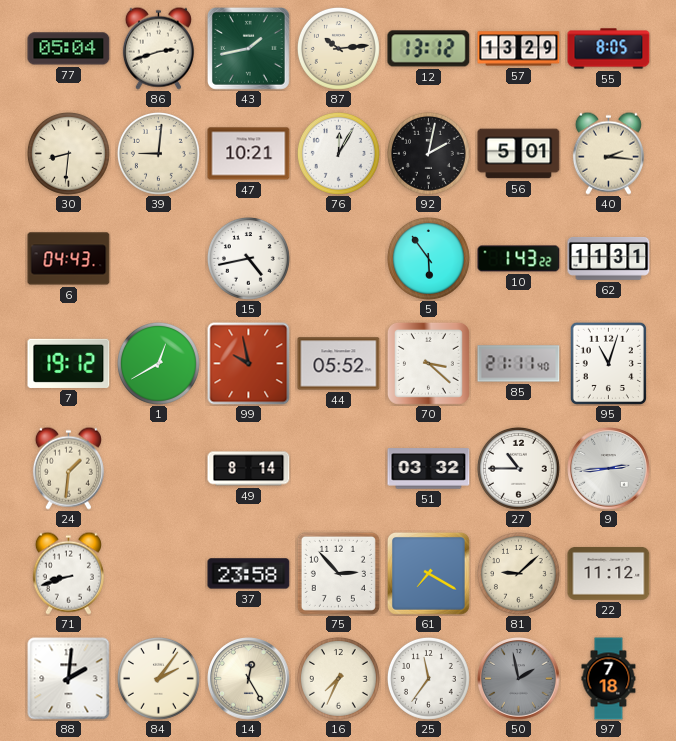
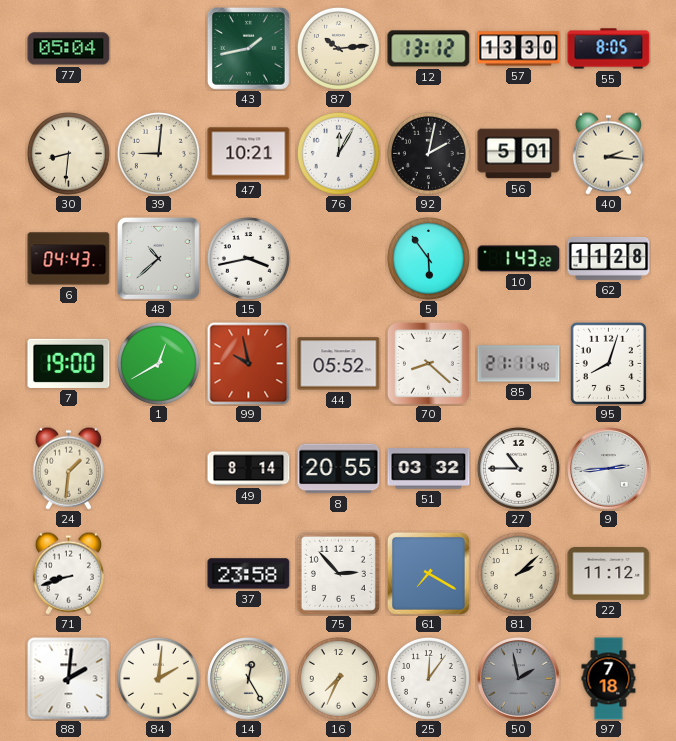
86: 2:42 -> none (158, 48)
57: 13:29 -> 13:30 (519, 49)
48: none -> 10:38 (158, 258)
15: 4:43 -> 3:43 (248, 258)
62: 11:31 -> 11:28 (609, 258)
7: 19:12 -> 19:00 (69, 363)
70: 3:22 -> 8:22 (428, 363)
95: 11:03 -> 8:03 (608, 363)
8: none -> 20:55 (339, 469)
81: 9:08 -> 2:08 (518, 573)
84: 2:06 -> 2:01 (158, 678)
25: 11:36 -> 12:06 (428, 678)
